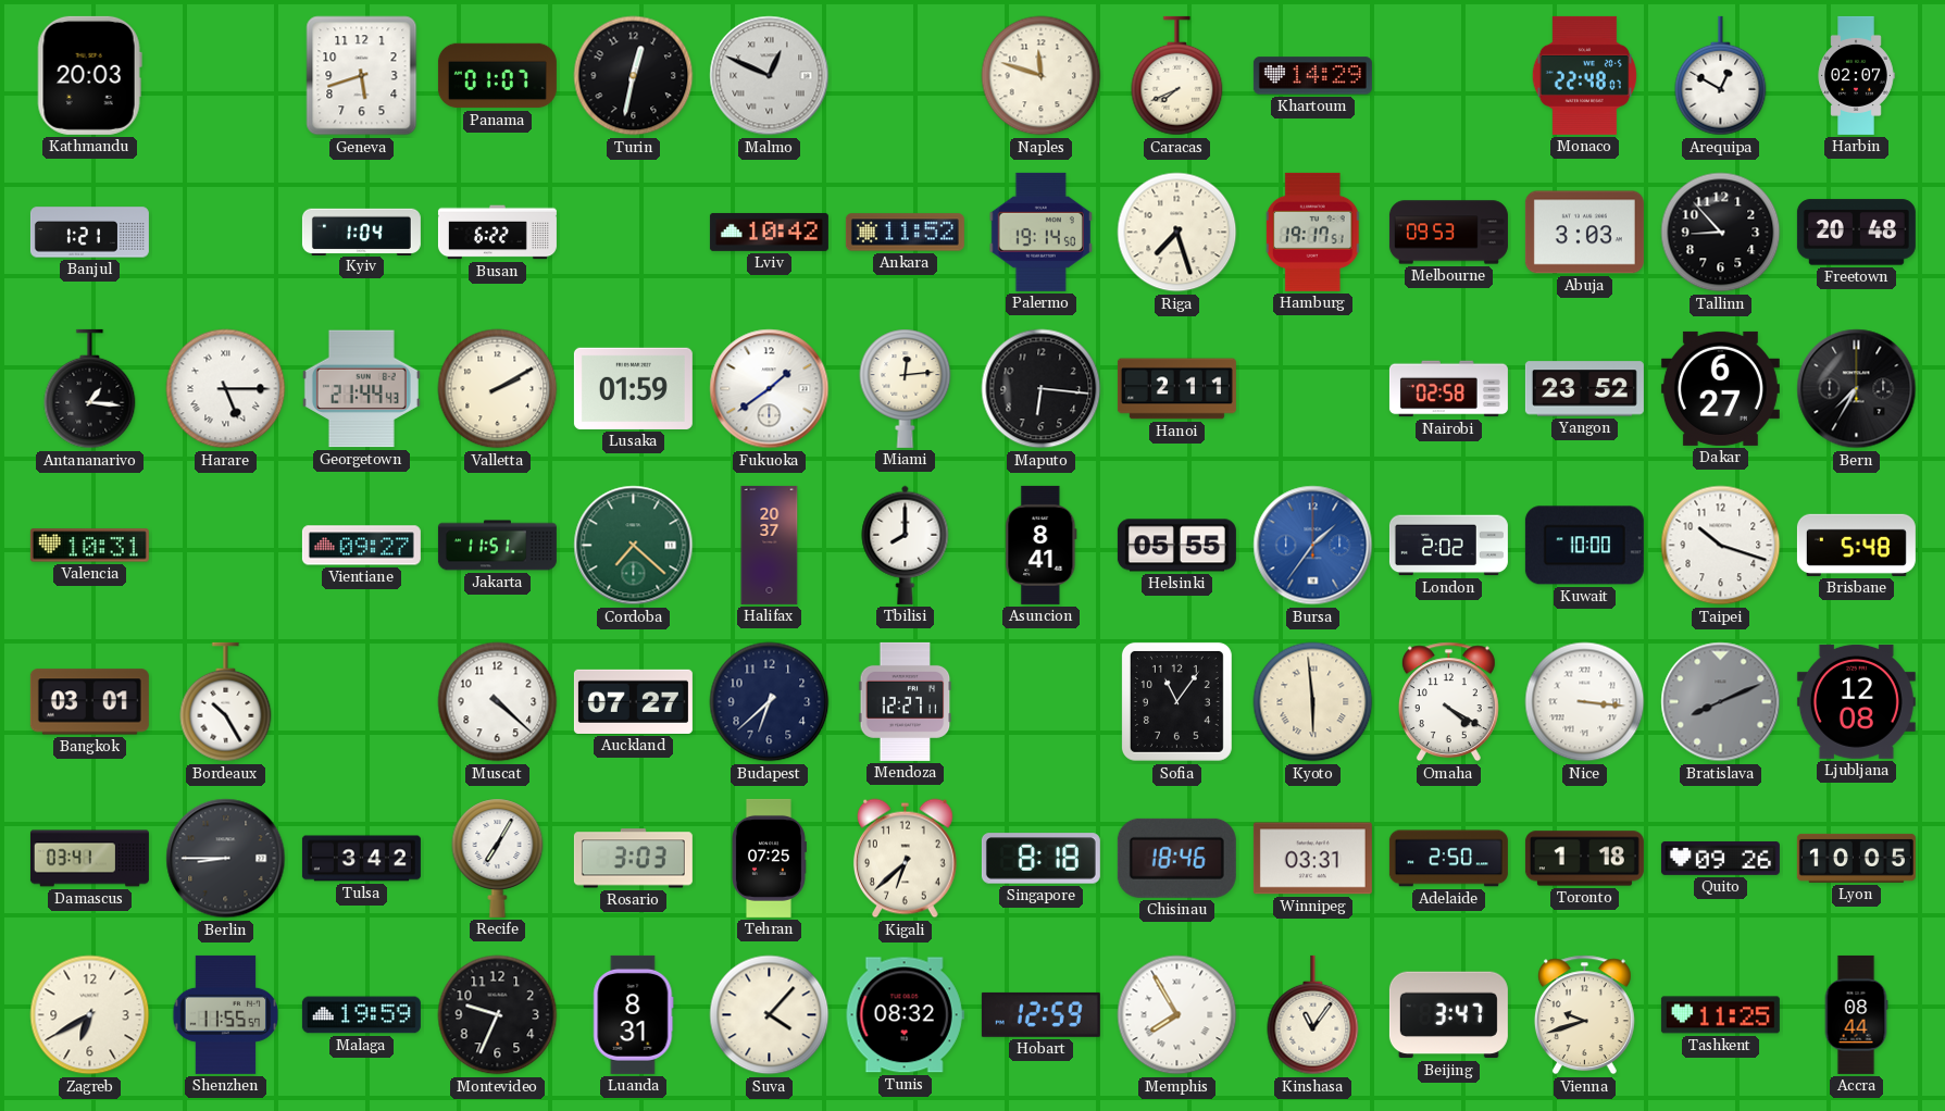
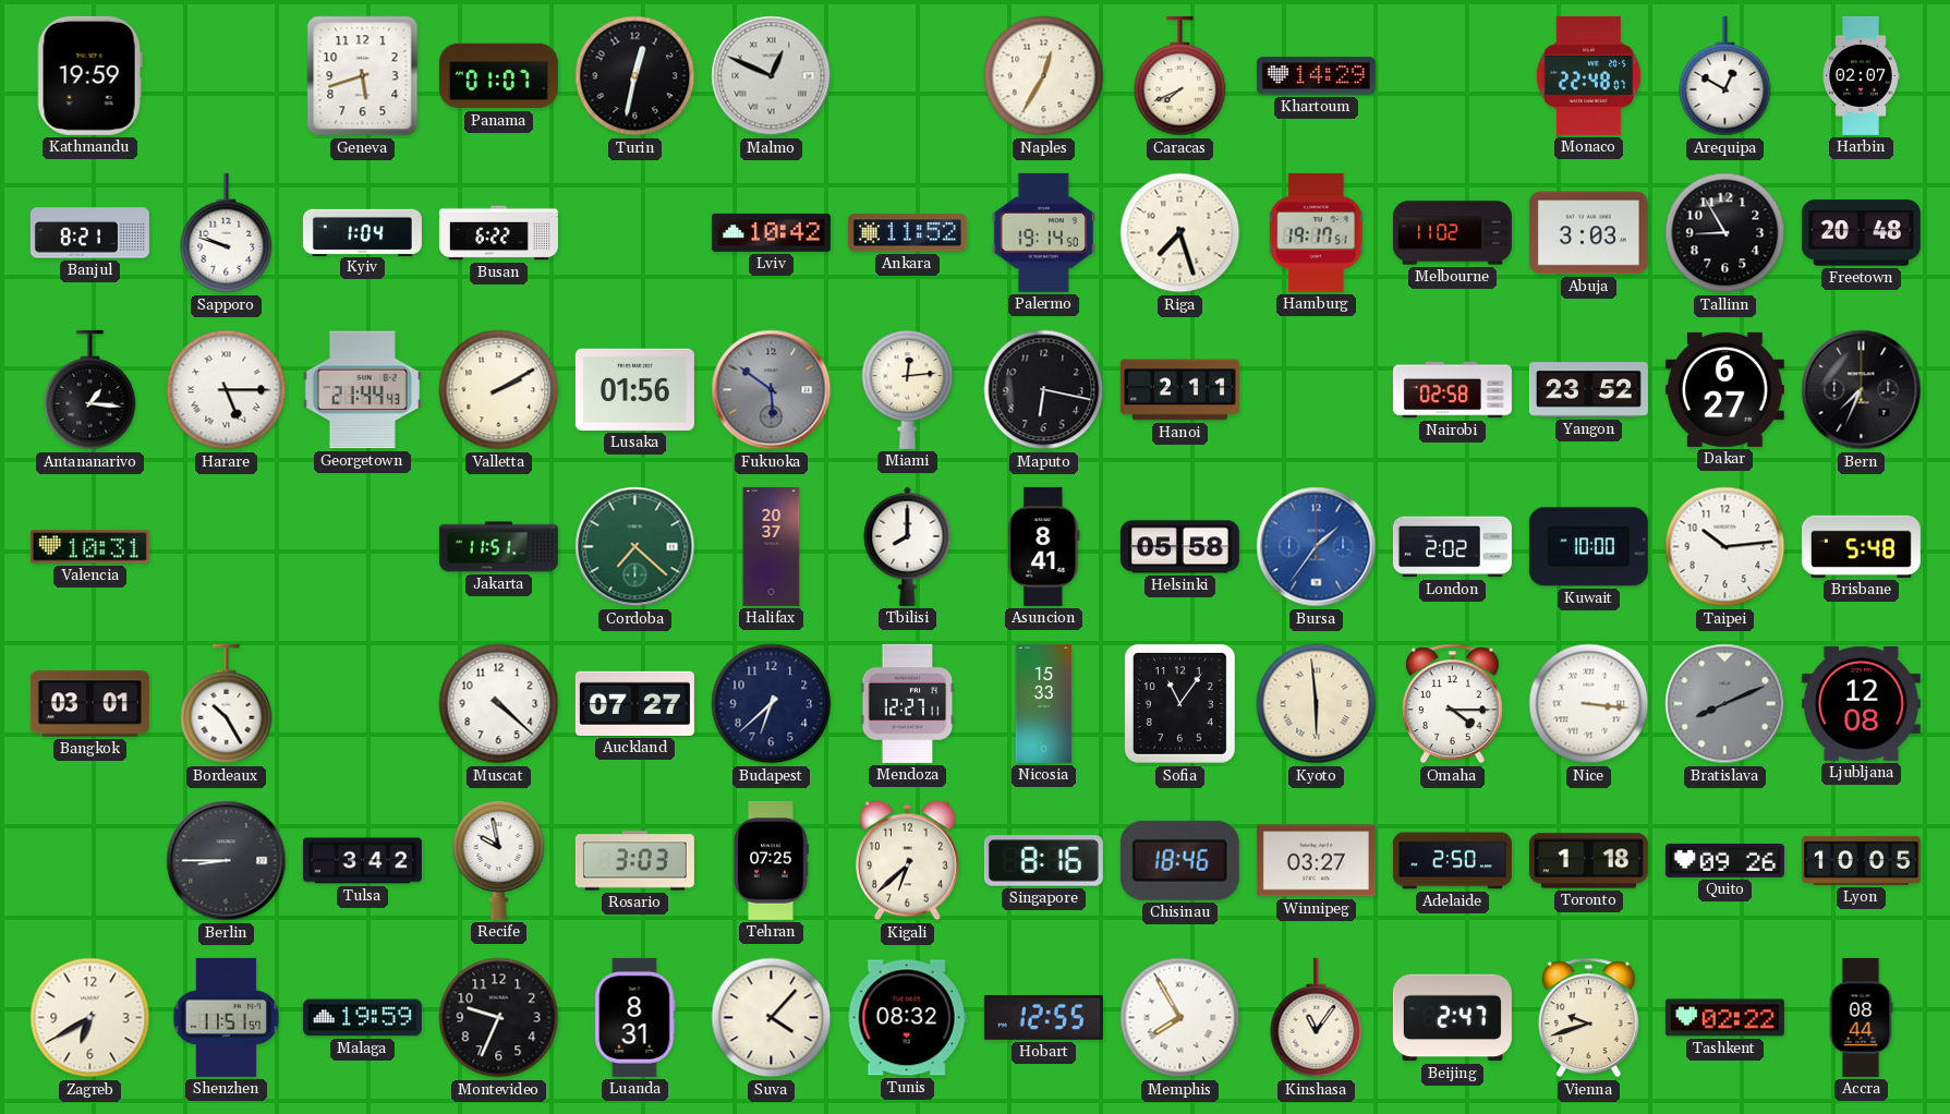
Kathmandu: 20:03 -> 19:59 (89, 75)
Naples: 11:48 -> 12:35 (1044, 76)
Banjul: 1:21 -> 8:21 (89, 233)
Sapporo: none -> 9:48 (227, 233)
Melbourne: 09:53 -> 11:02 (1452, 233)
Tallinn: 8:53 -> 8:55 (1725, 233)
Lusaka: 01:59 -> 01:56 (634, 389)
Fukuoka: 1:39 -> 5:51 (772, 390)
Fukuoka dial: white -> grey (772, 390)
Maputo: 6:16 -> 6:17 (1044, 390)
Bern: 7:35 -> 7:34 (1862, 390)
Vientiane: 09:27 -> none (361, 546)
Helsinki: 05:55 -> 05:58 (1179, 547)
Taipei: 10:18 -> 10:14 (1725, 547)
Nicosia: none -> 15:33 (1044, 703)
Omaha: 4:20 -> 4:15 (1452, 704)
Damascus: 03:41 -> none (89, 859)
Recife: 7:05 -> 9:58 (499, 860)
Singapore: 8:18 -> 8:16 (1043, 861)
Winnipeg: 03:31 -> 03:27 (1316, 861)
Shenzhen: 11:55 -> 11:51 (227, 1017)
Hobart: 12:59 -> 12:55 (1043, 1017)
Beijing: 3:47 -> 2:47 (1452, 1018)
Tashkent: 11:25 -> 02:22 (1724, 1018)
